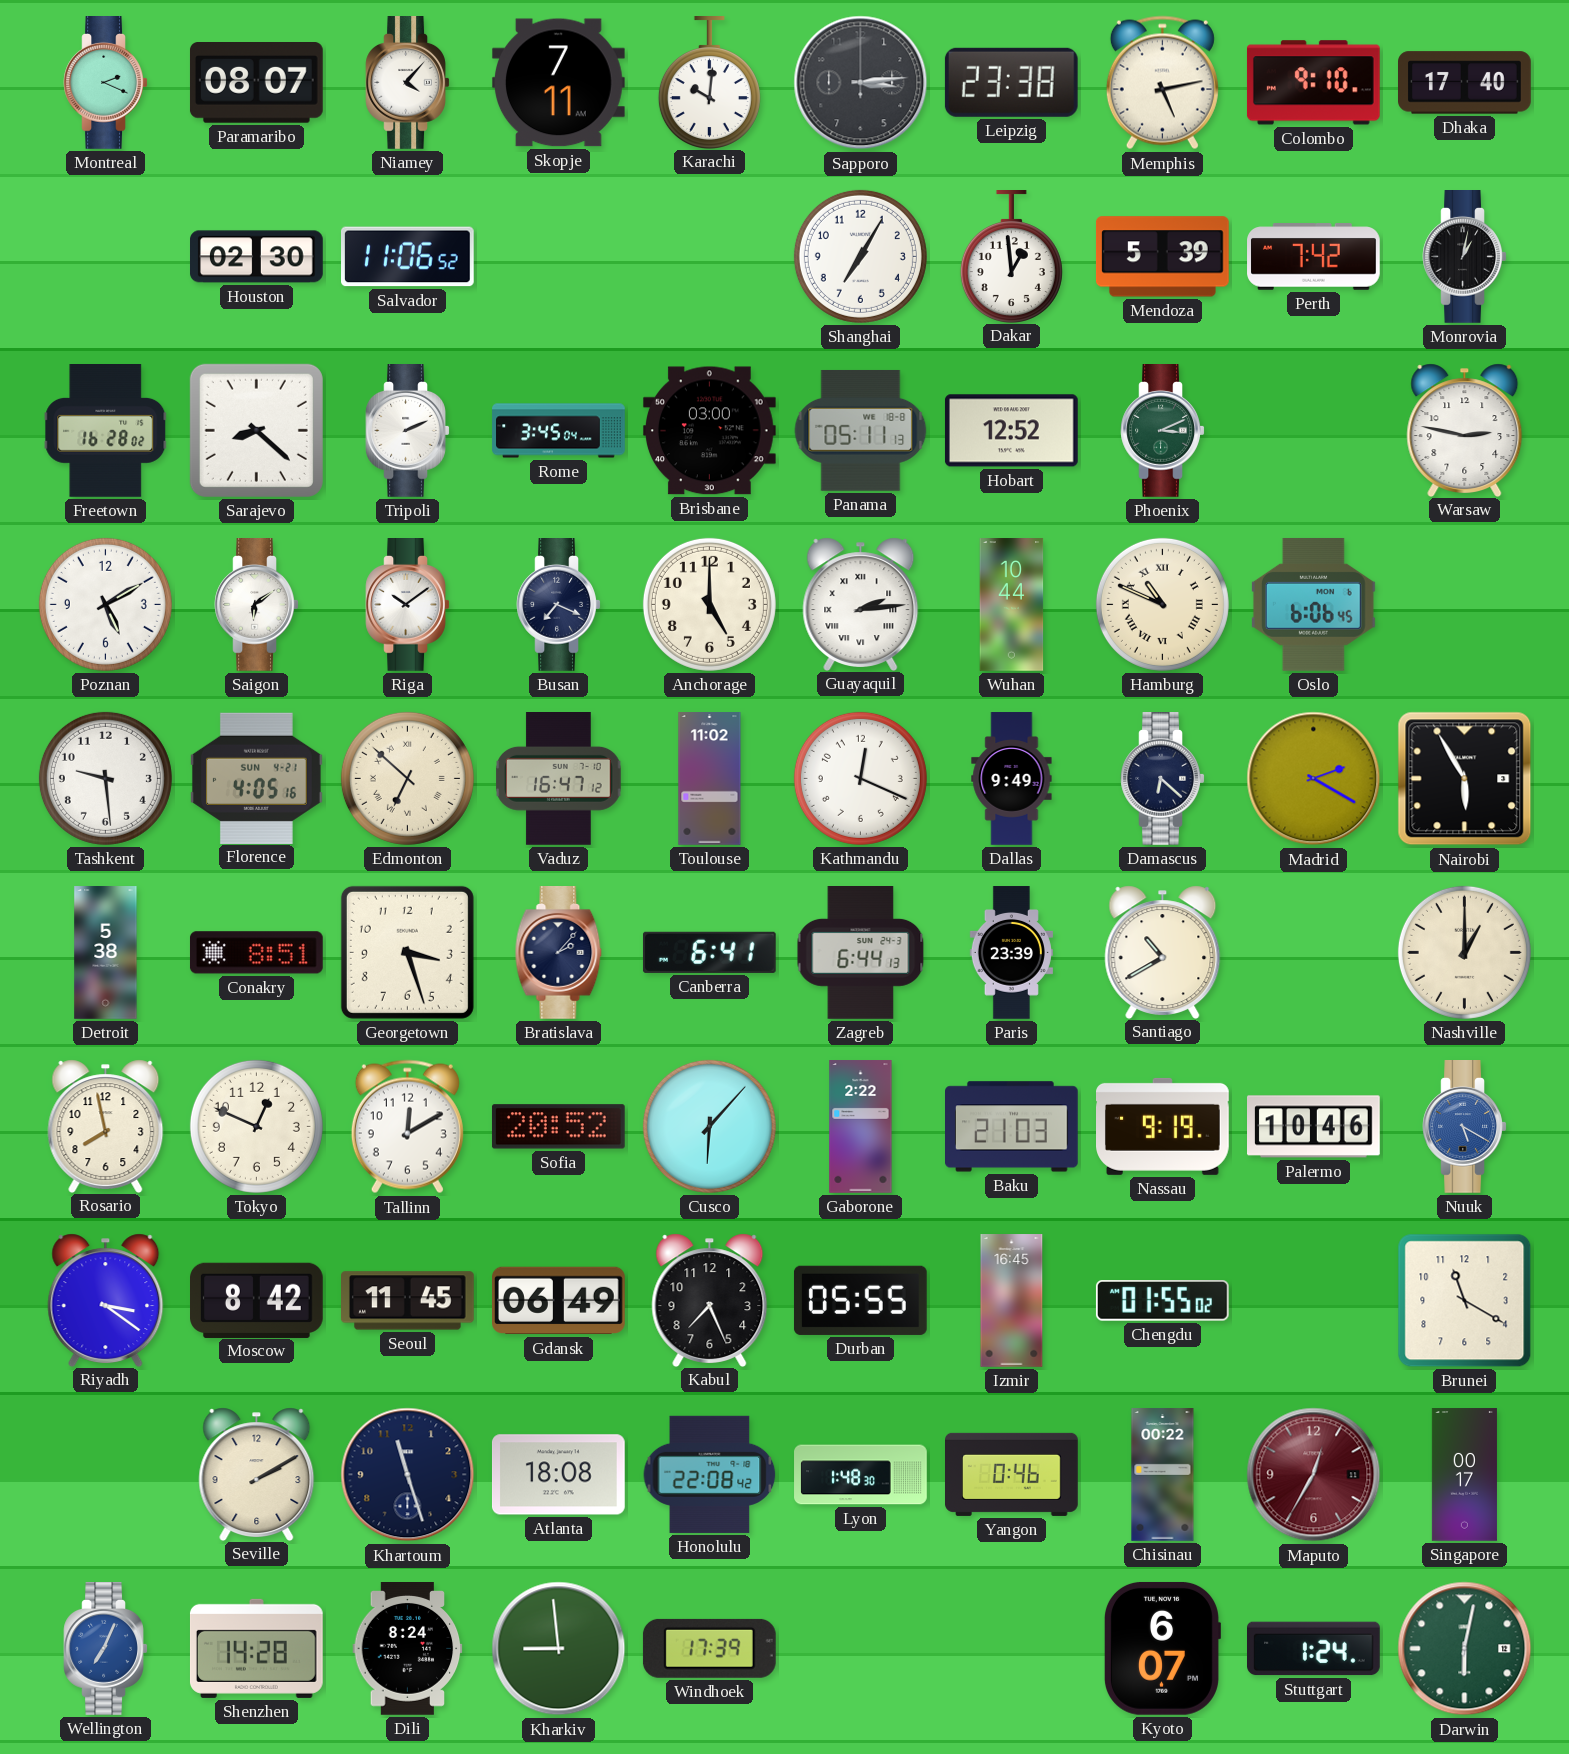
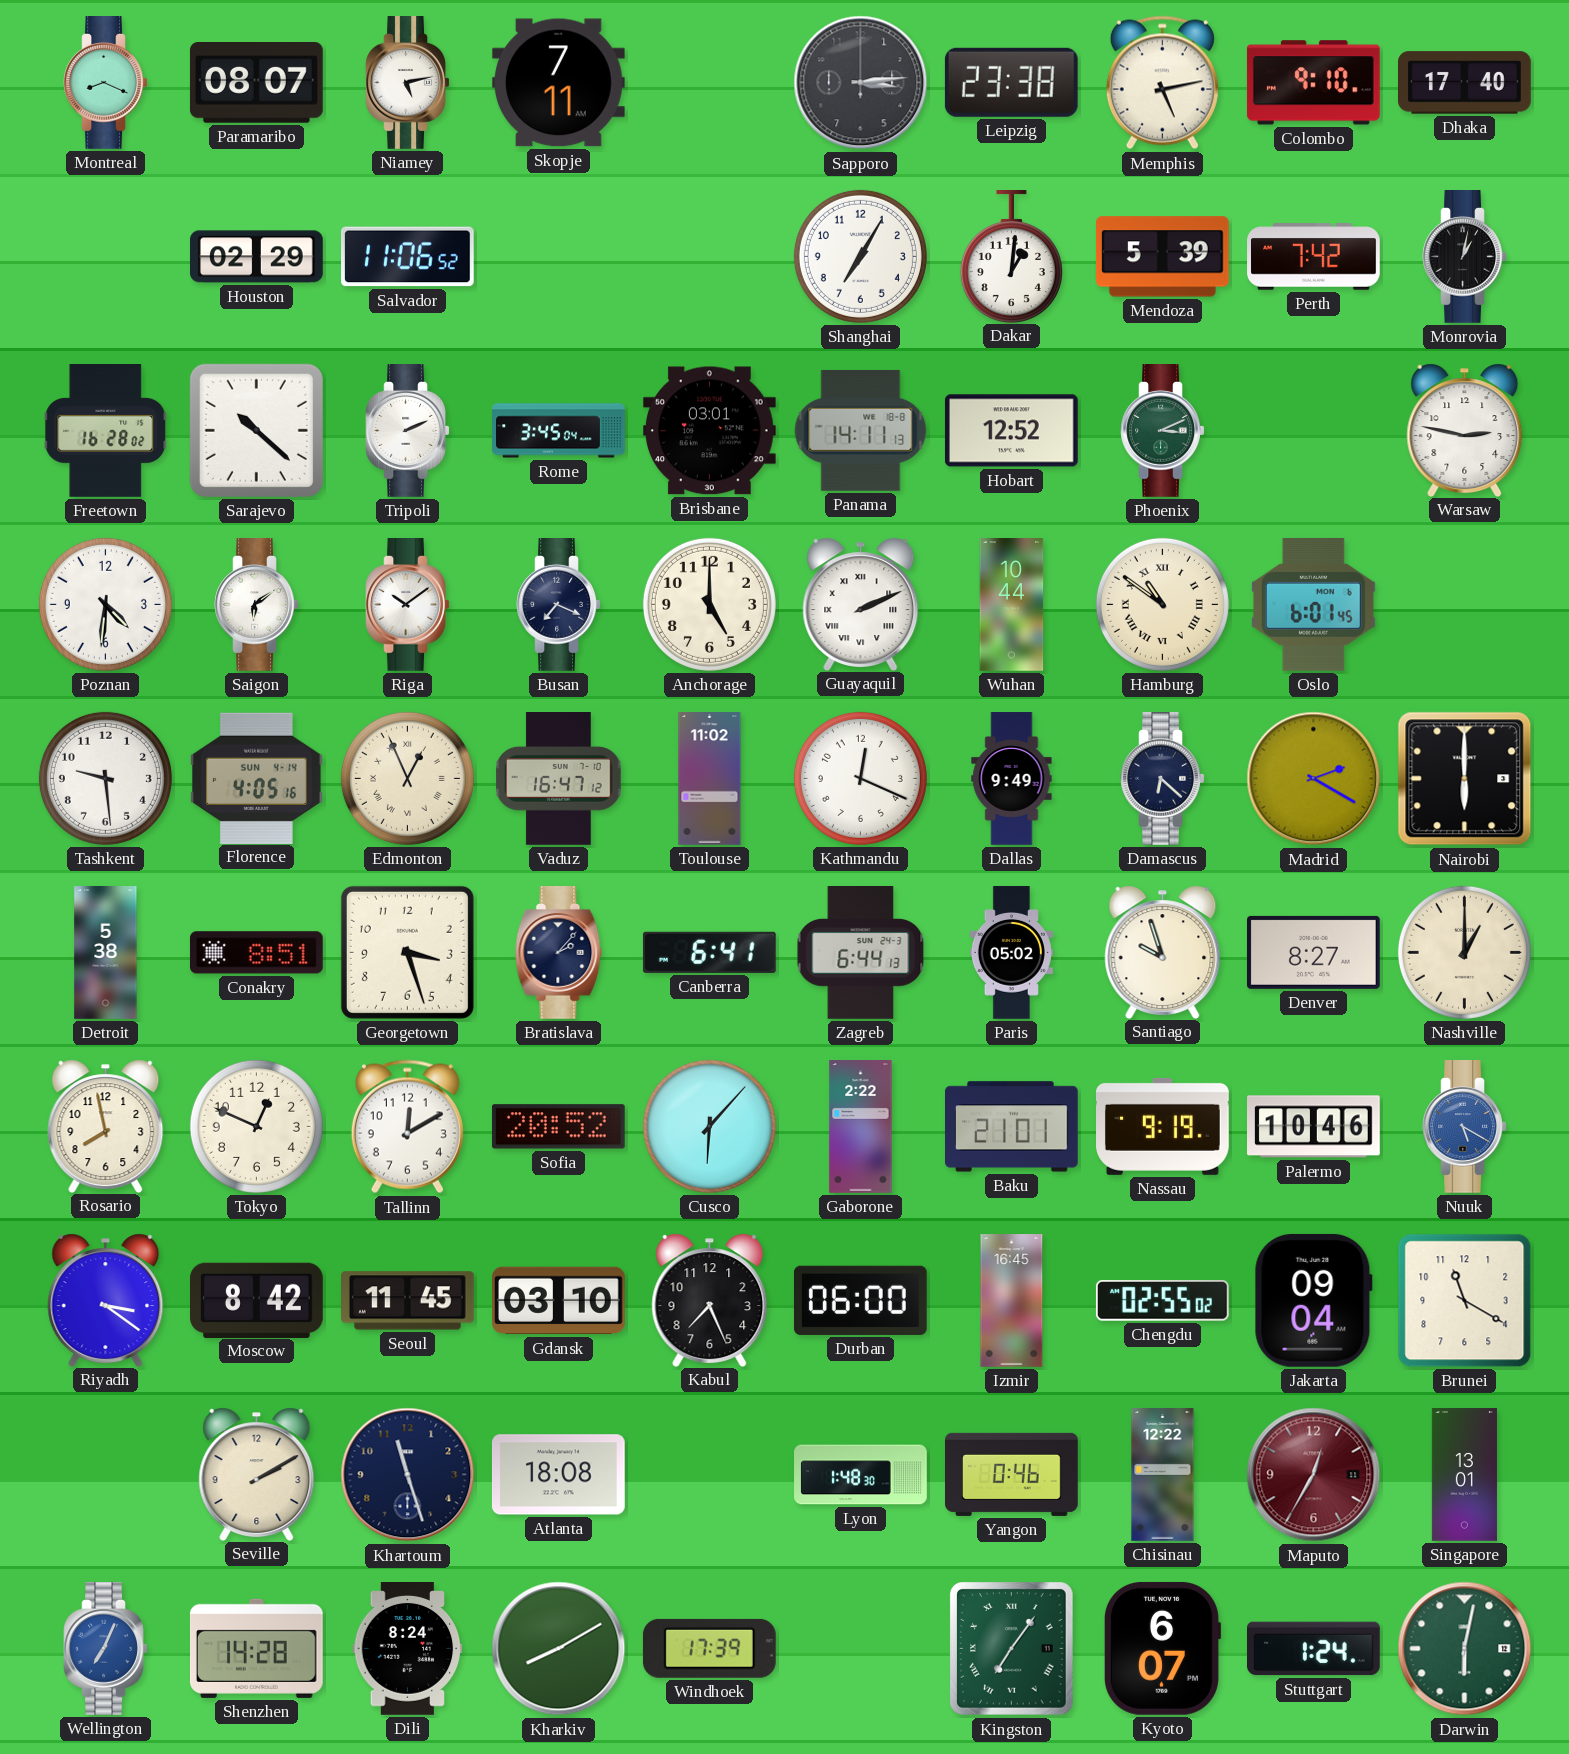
Montreal: 2:19 -> 8:19 (106, 83)
Niamey: 4:07 -> 5:13 (408, 83)
Karachi: 10:01 -> none (709, 83)
Houston: 02:30 -> 02:29 (257, 257)
Dakar: 12:59 -> 1:01 (1011, 257)
Sarajevo: 8:22 -> 10:22 (256, 430)
Brisbane: 03:00 -> 03:01 (709, 431)
Panama: 05:11 -> 14:11 (861, 430)
Poznan: 5:10 -> 4:31 (105, 604)
Guayaquil: 2:14 -> 2:11 (861, 604)
Hamburg: 10:49 -> 10:51 (1162, 604)
Oslo: 6:06 -> 6:01 (1313, 604)
Florence date: SUN 4-21 -> SUN 4-14 (257, 778)
Edmonton: 6:52 -> 12:56 (407, 778)
Nairobi: 5:55 -> 6:00 (1465, 779)
Paris: 23:39 -> 05:02 (1011, 953)
Santiago: 10:40 -> 9:57 (1163, 952)
Denver: none -> 8:27 (1313, 952)
Baku: 21:03 -> 21:01 (1012, 1127)
Gdansk: 06:49 -> 03:10 (559, 1301)
Durban: 05:55 -> 06:00 (860, 1300)
Chengdu: 01:55 -> 02:55 (1162, 1301)
Jakarta: none -> 09:04 (1313, 1300)
Honolulu: 22:08 -> none (710, 1474)
Chisinau: 00:22 -> 12:22 (1163, 1475)
Singapore: 00:17 -> 13:01 (1464, 1475)
Kharkiv: 8:59 -> 8:10 (559, 1649)
Kingston: none -> 7:06 (1012, 1649)
